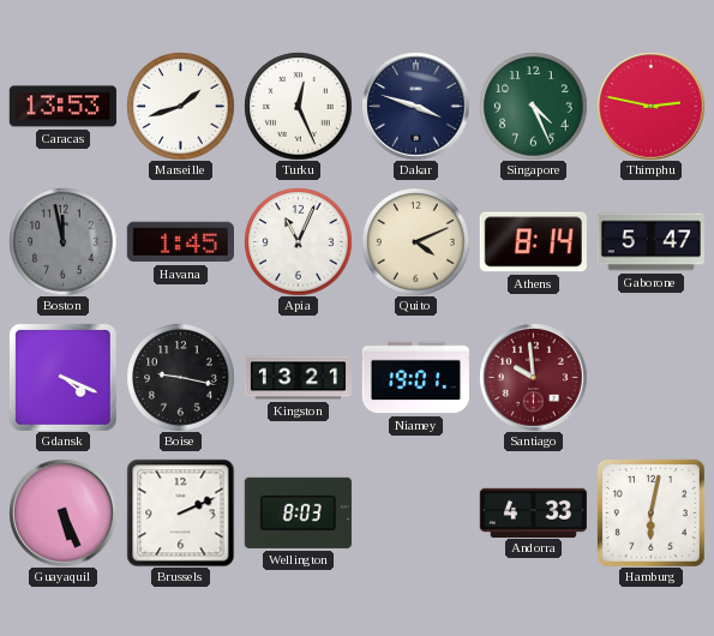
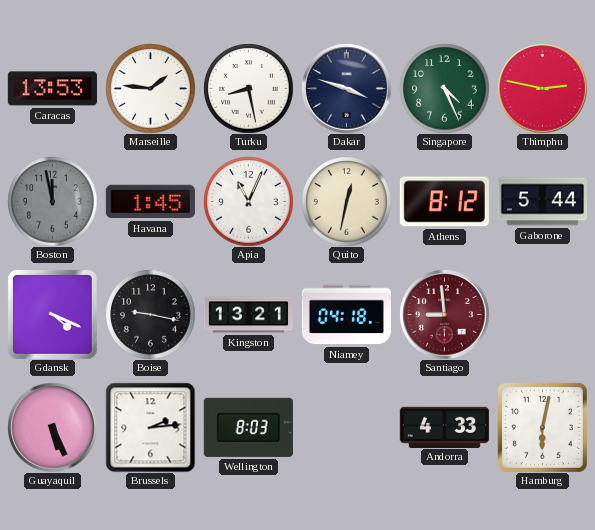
Marseille: 1:42 -> 1:46 (150, 88)
Turku: 12:26 -> 8:28 (248, 88)
Quito: 4:11 -> 12:32 (346, 201)
Athens: 8:14 -> 8:12 (444, 202)
Gaborone: 5:47 -> 5:44 (542, 202)
Niamey: 19:01 -> 04:18 (346, 315)
Santiago: 9:59 -> 8:59 (444, 314)
Brussels: 2:11 -> 2:14 (150, 427)
